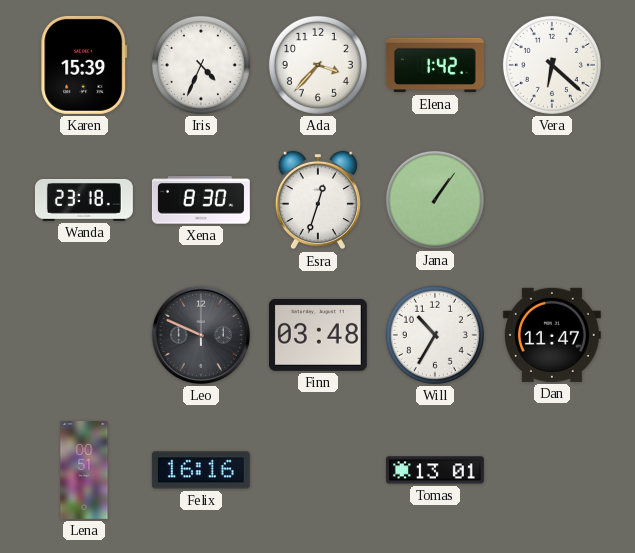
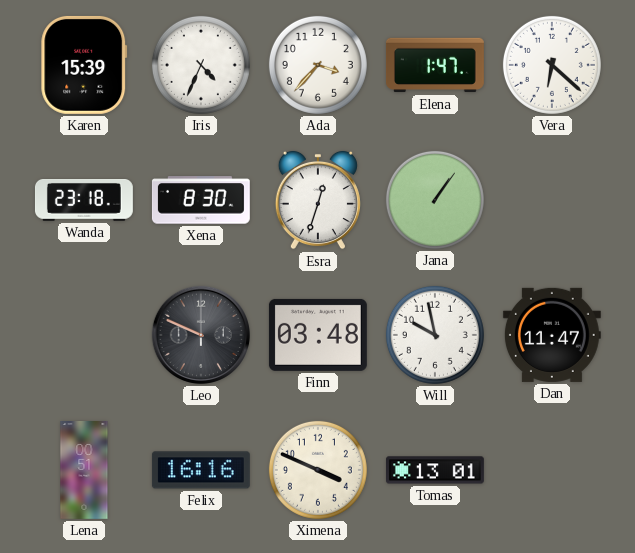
Elena: 1:42 -> 1:47 (435, 65)
Will: 10:35 -> 9:58 (435, 335)
Ximena: none -> 3:49 (318, 470)
